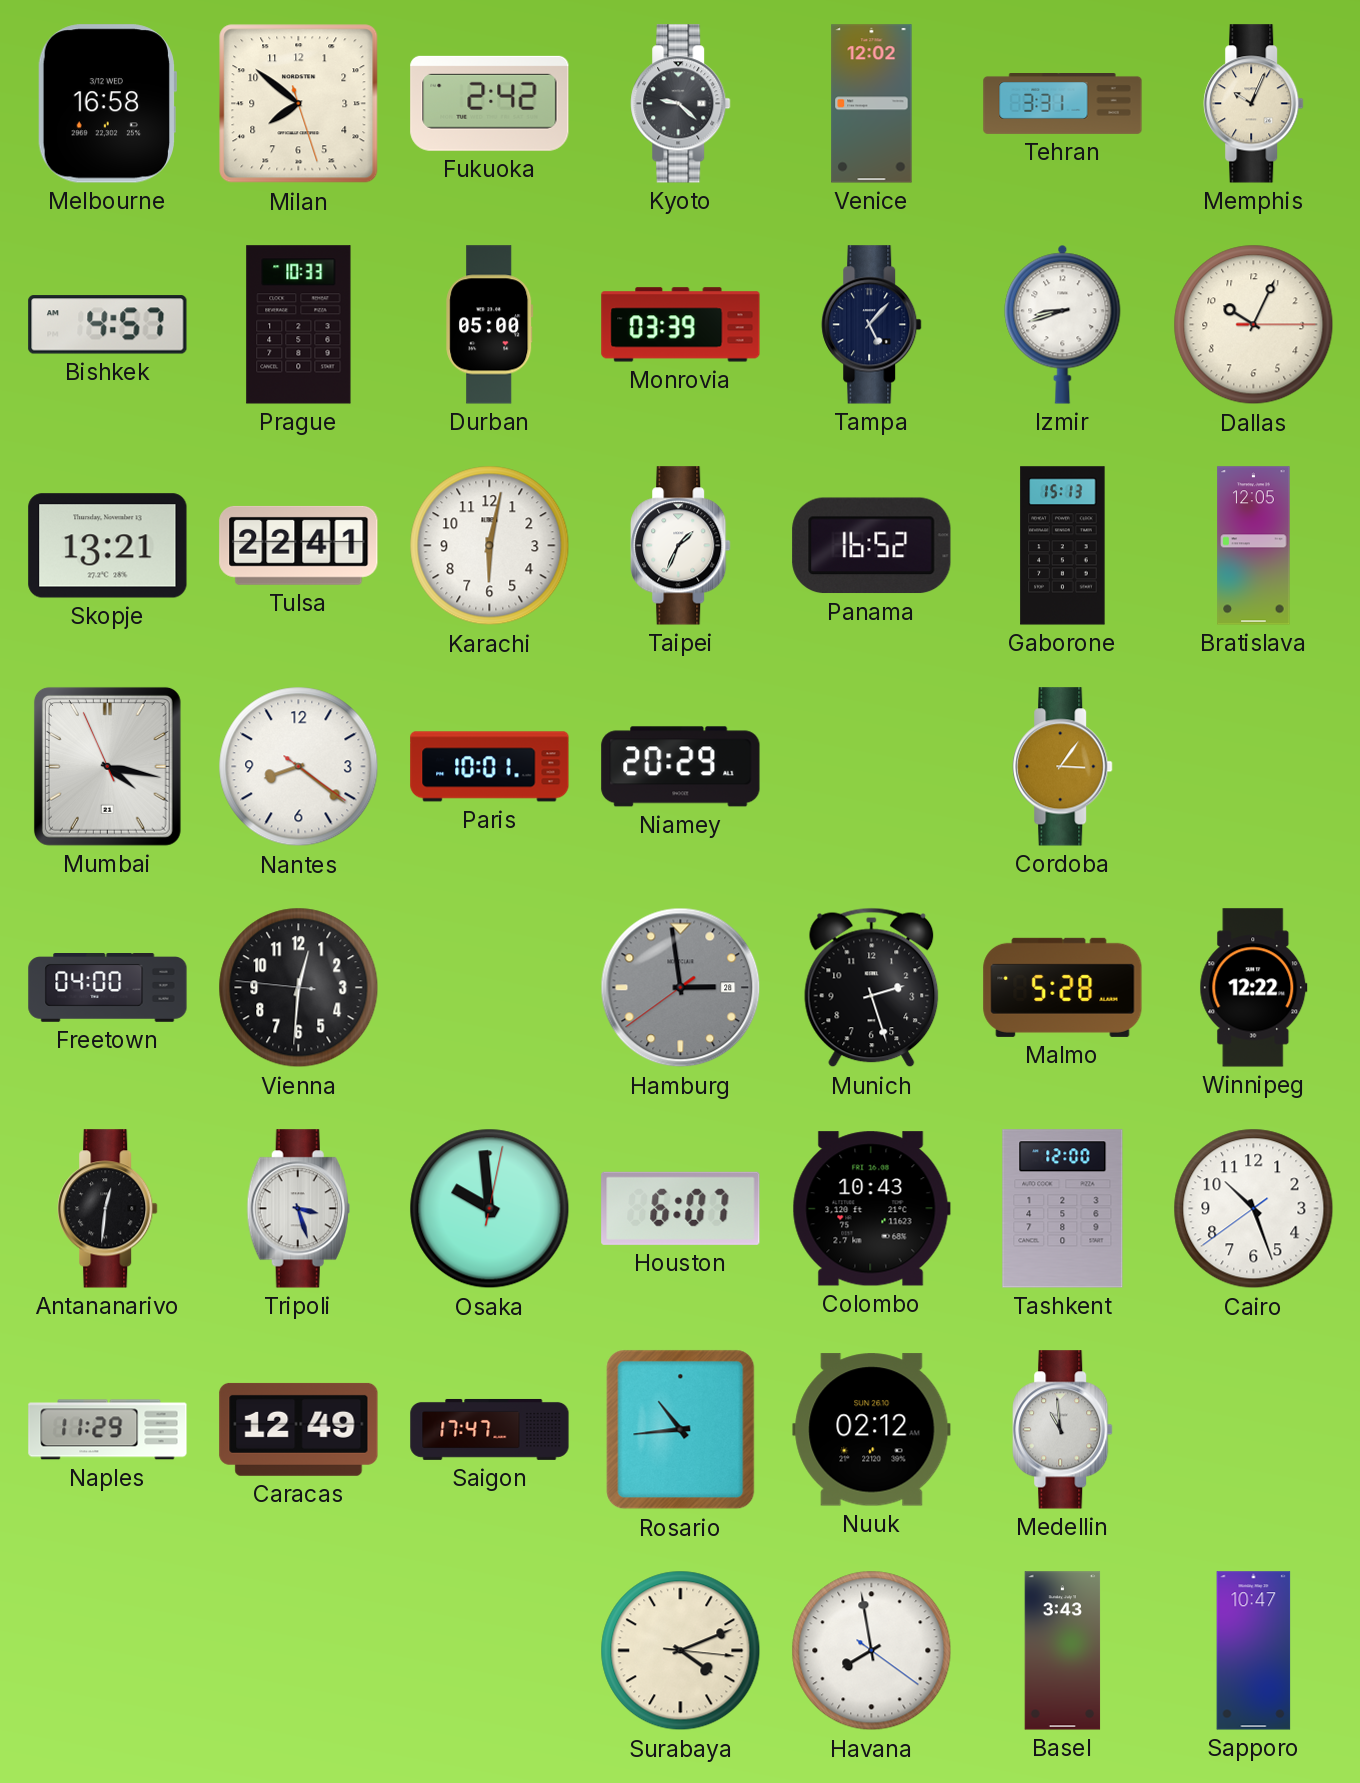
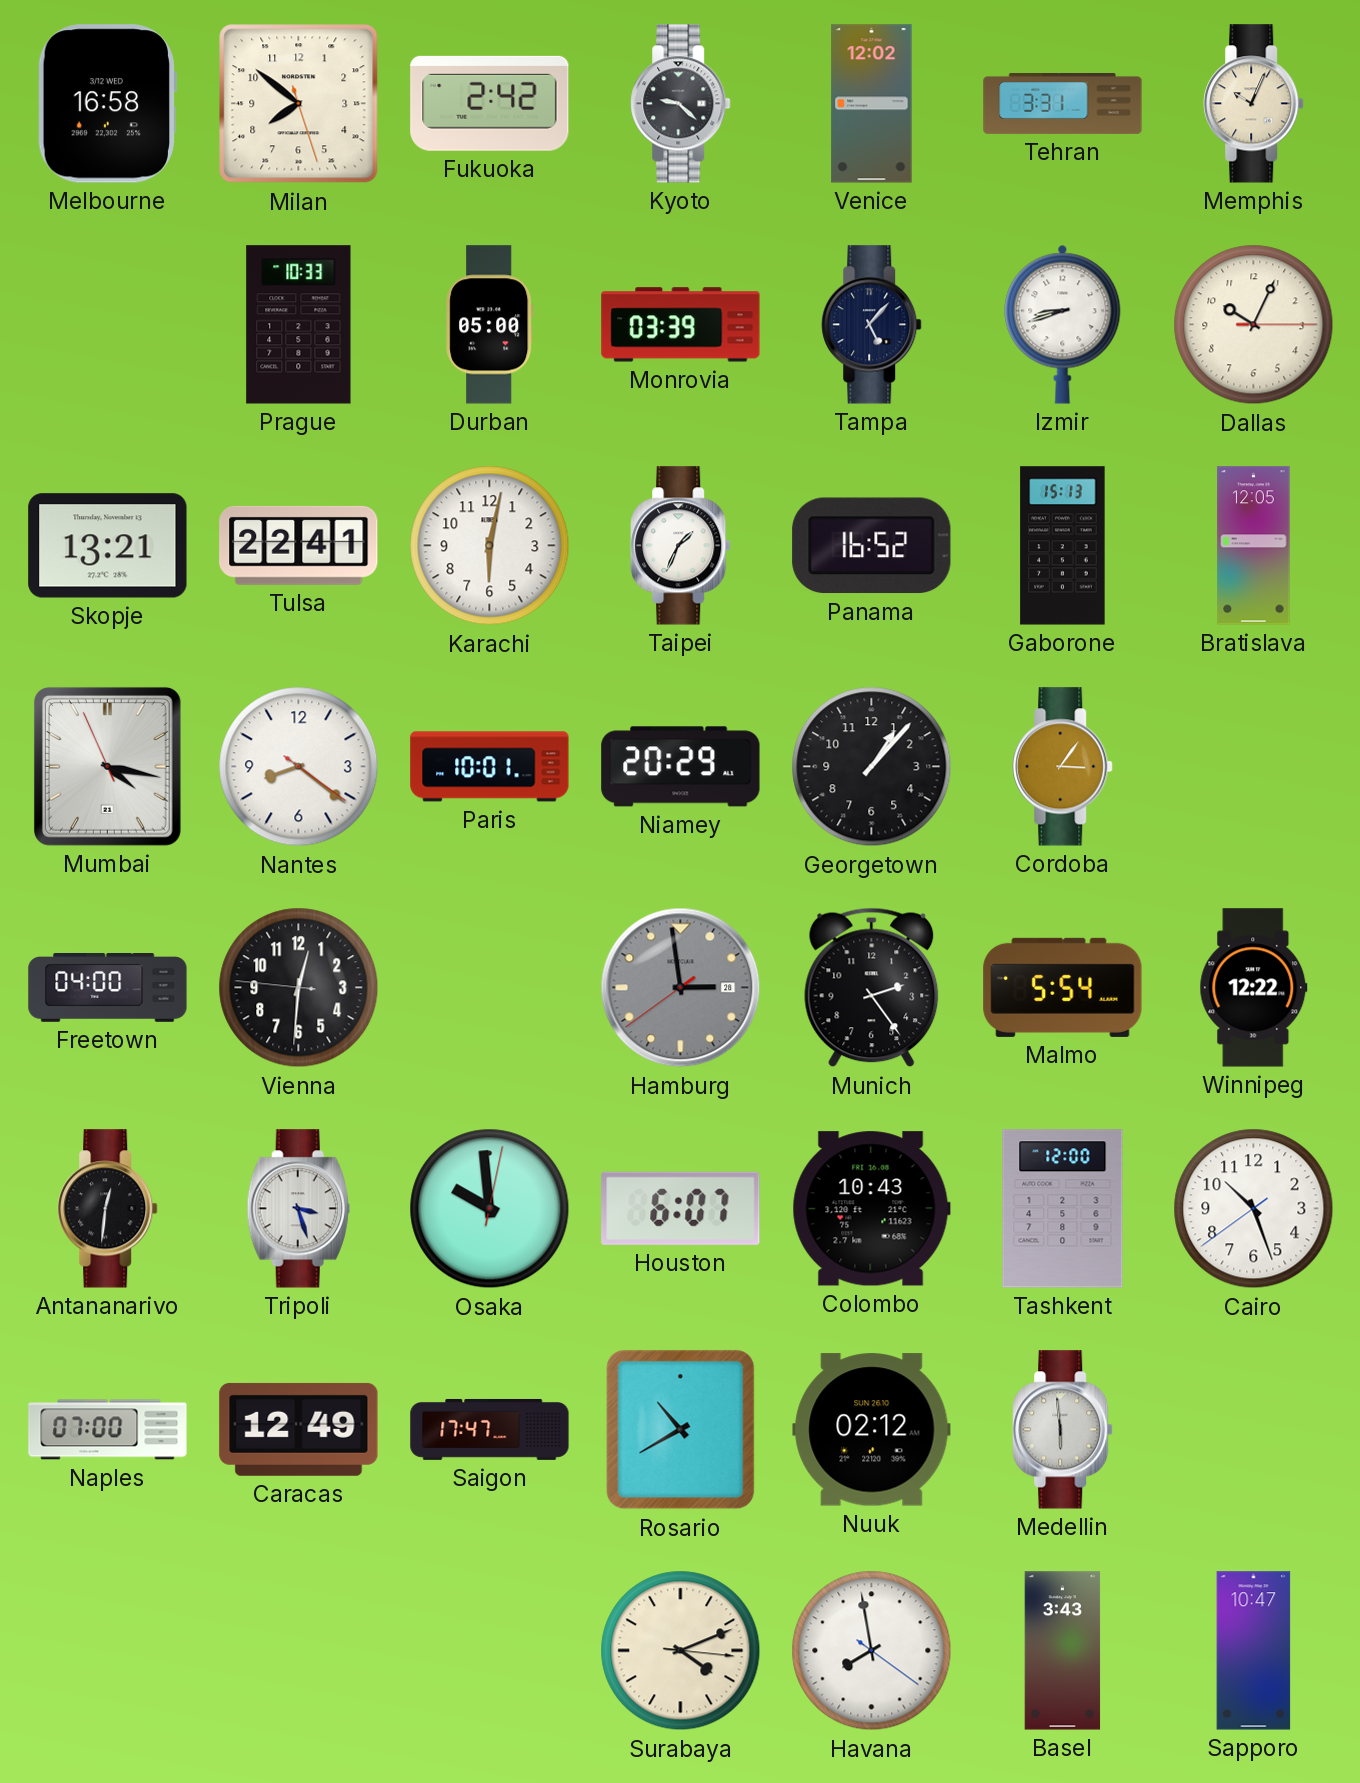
Bishkek: 4:57 -> none (108, 325)
Georgetown: none -> 1:07 (872, 767)
Munich: 2:27 -> 2:24 (872, 988)
Malmo: 5:28 -> 5:54 (1063, 987)
Naples: 11:29 -> 07:00 (108, 1430)
Rosario: 10:44 -> 10:40 (681, 1430)
Medellin: 10:59 -> 5:59 (1063, 1430)
